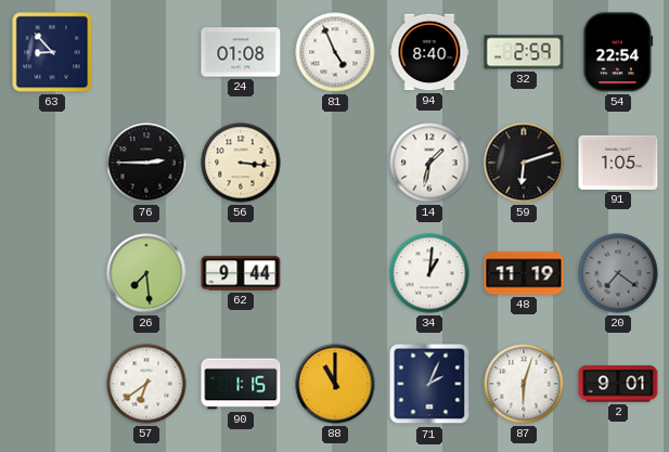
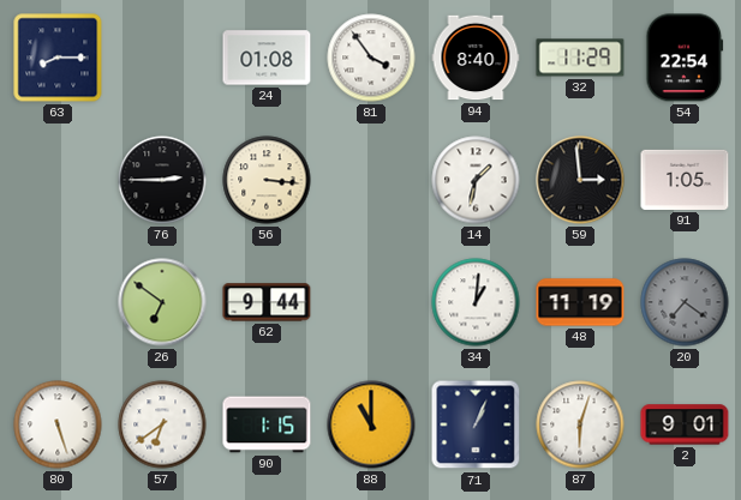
63: 8:53 -> 8:15 (58, 58)
81: 4:56 -> 3:54 (371, 58)
32: 2:59 -> 11:29 (580, 58)
59: 6:12 -> 2:59 (580, 180)
26: 7:29 -> 6:51 (162, 302)
80: none -> 5:27 (58, 424)
71: 2:04 -> 1:04 (476, 424)
